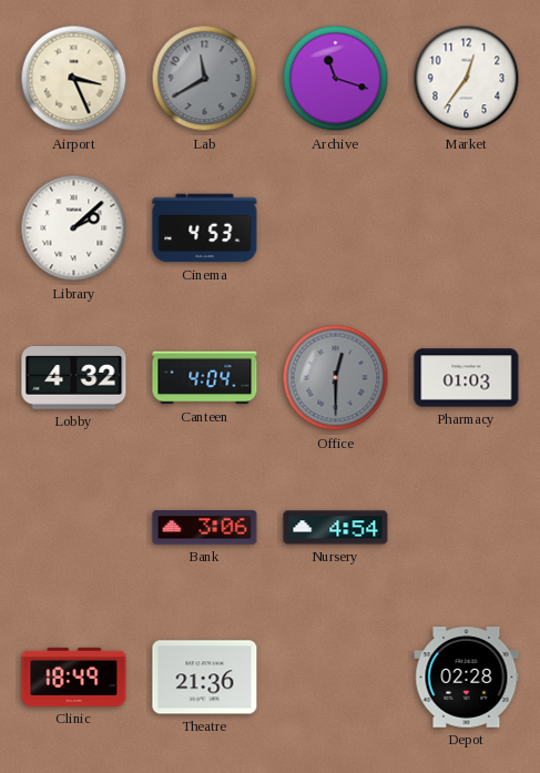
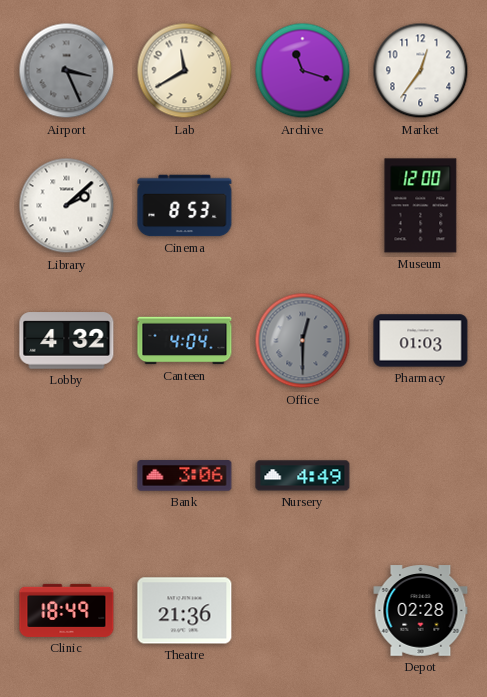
Airport dial: cream -> grey (67, 71)
Lab dial: grey -> cream (185, 71)
Cinema: 4:53 -> 8:53 (185, 206)
Museum: none -> 12:00 (421, 206)
Nursery: 4:54 -> 4:49 (303, 476)
